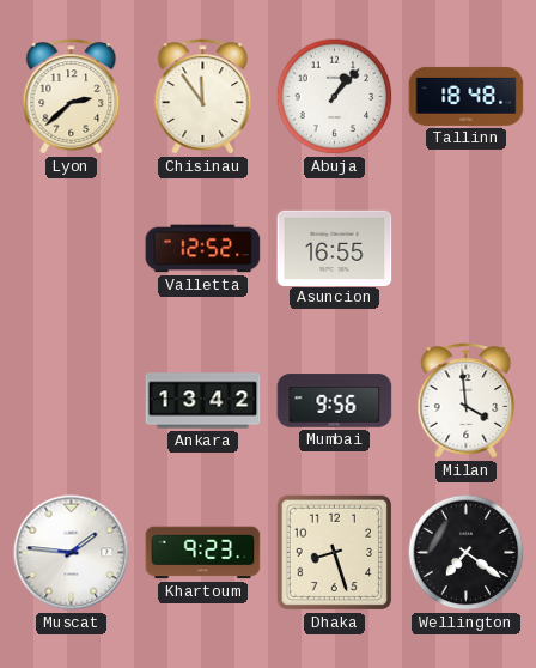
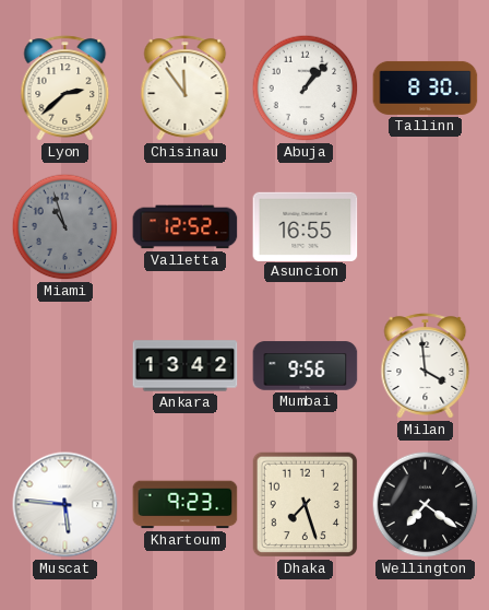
Tallinn: 18:48 -> 8:30 (426, 87)
Miami: none -> 10:57 (65, 227)
Muscat: 1:46 -> 5:46 (65, 505)
Dhaka: 8:27 -> 7:27 (306, 505)
